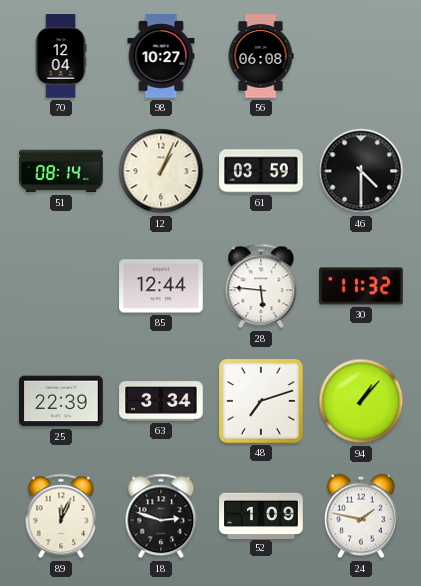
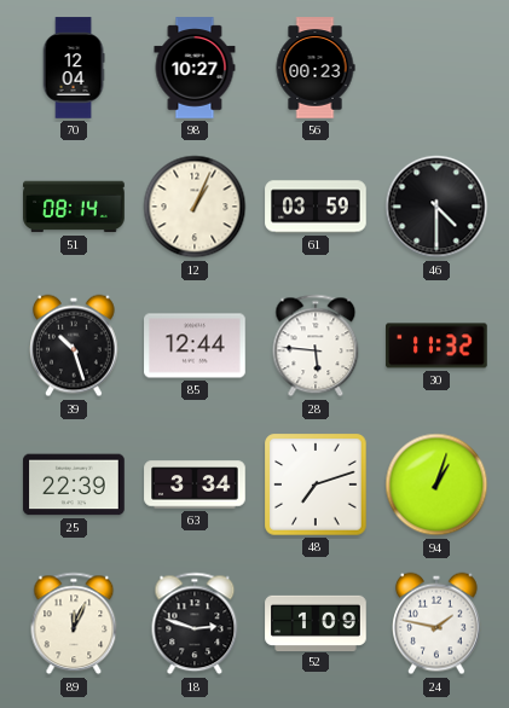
56: 06:08 -> 00:23 (316, 68)
39: none -> 10:27 (74, 346)
94: 1:07 -> 1:03 (436, 484)
